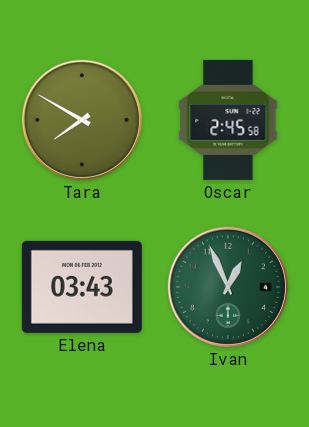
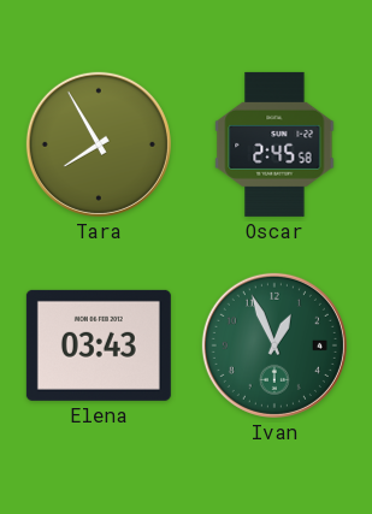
Tara: 7:50 -> 7:55 (99, 144)
